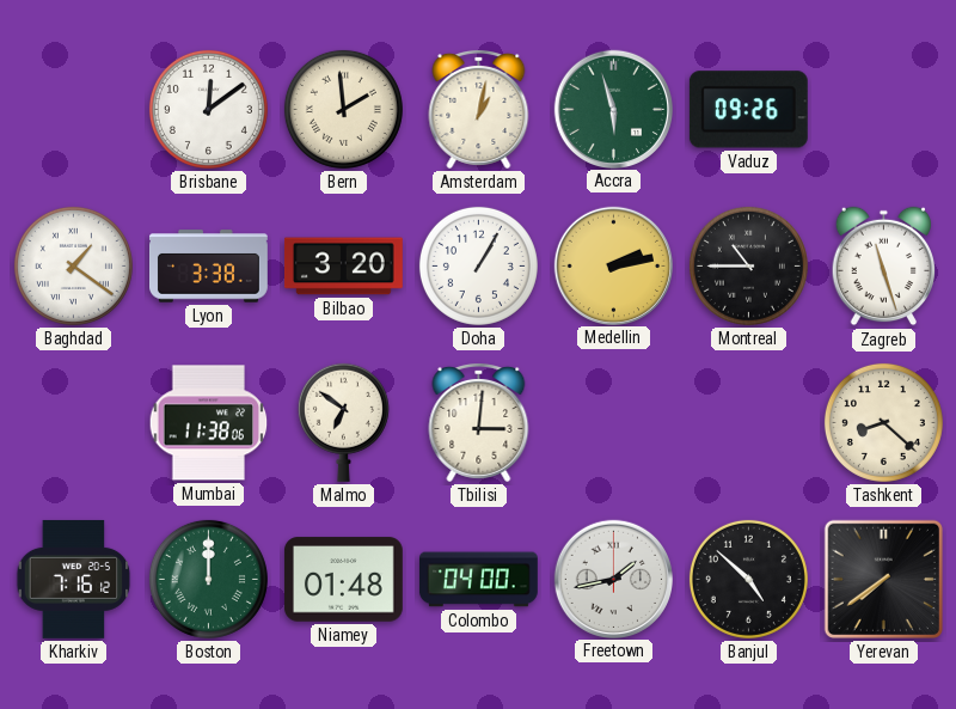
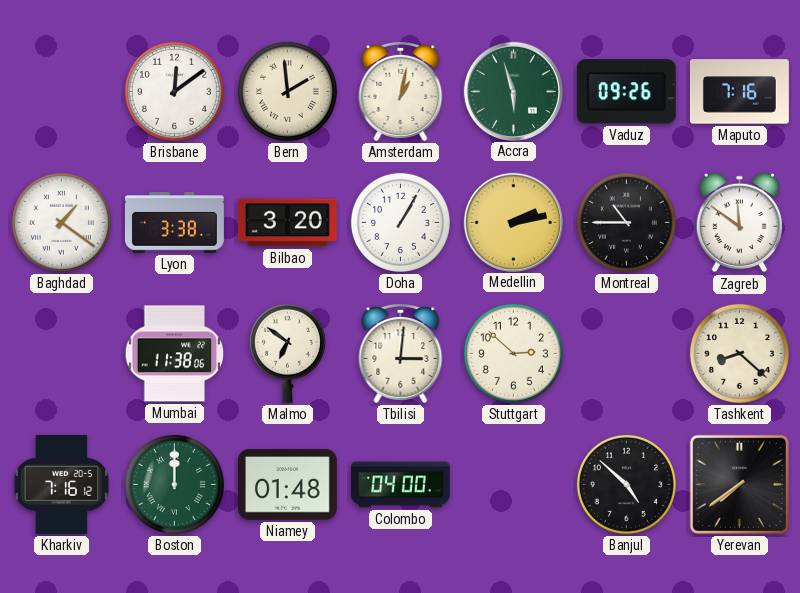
Maputo: none -> 7:16 (739, 92)
Zagreb: 11:27 -> 11:51 (740, 223)
Stuttgart: none -> 2:52 (513, 353)
Freetown: 1:43 -> none (613, 579)
